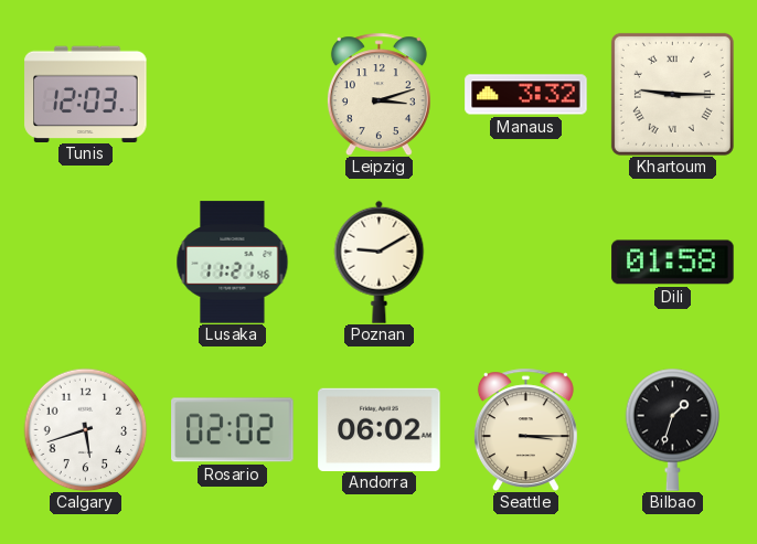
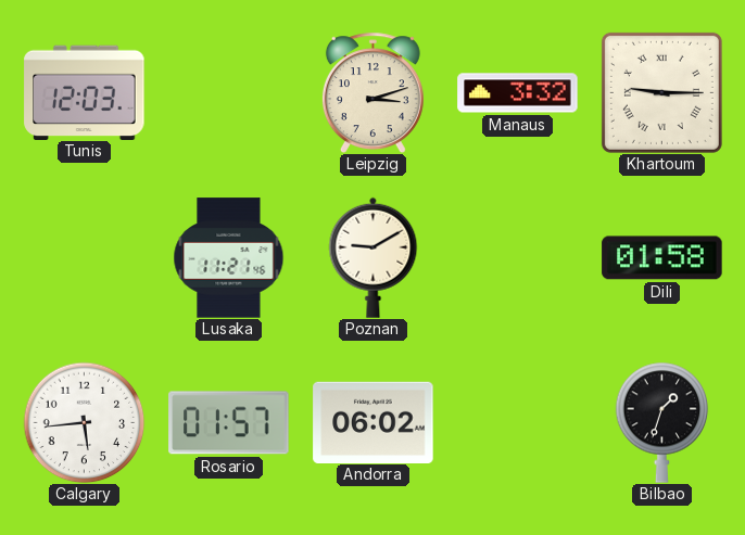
Calgary: 5:42 -> 5:44 (84, 422)
Rosario: 02:02 -> 01:57 (229, 423)
Seattle: 3:15 -> none (525, 429)
